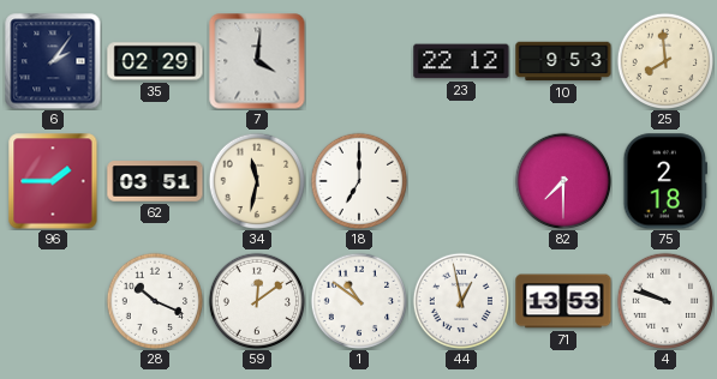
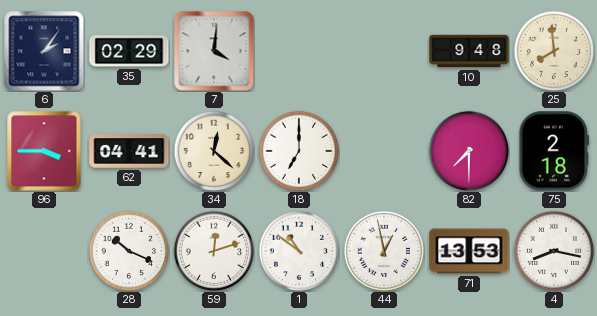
23: 22:12 -> none (461, 61)
10: 9:53 -> 9:48 (469, 51)
96: 1:45 -> 3:45 (44, 151)
62: 03:51 -> 04:41 (129, 151)
34: 11:32 -> 12:22 (214, 151)
59: 12:09 -> 12:12 (214, 251)
4: 9:48 -> 8:17 (554, 251)
